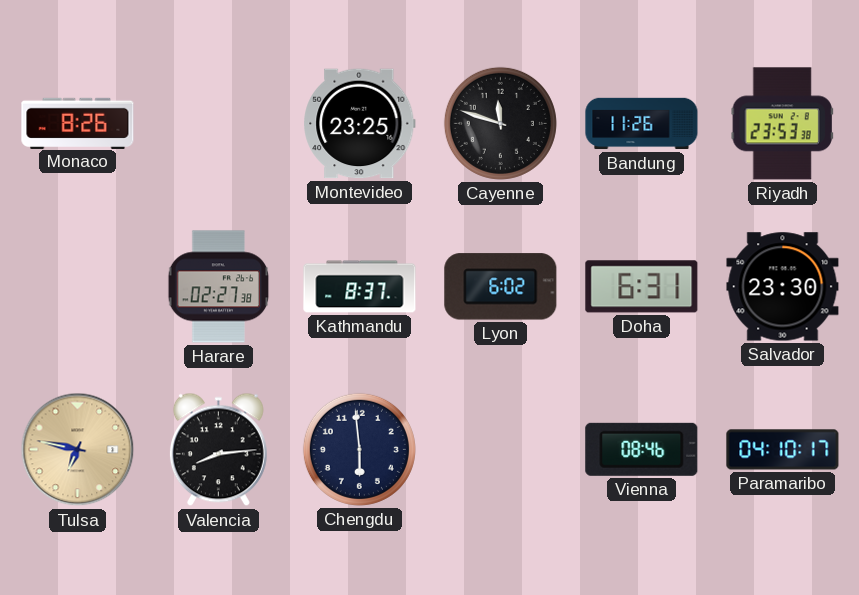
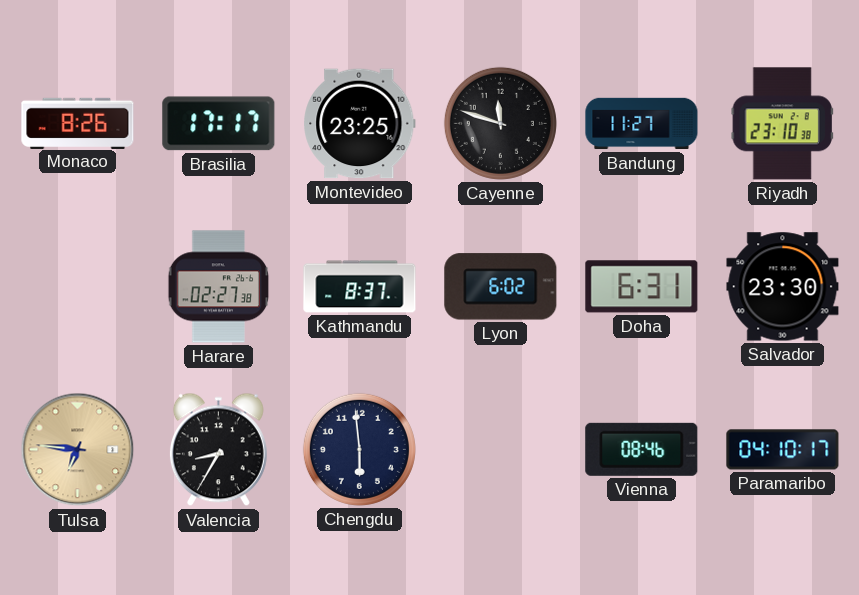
Brasilia: none -> 17:17 (219, 124)
Bandung: 11:26 -> 11:27 (642, 124)
Riyadh: 23:53 -> 23:10 (782, 124)
Tulsa: 6:47 -> 6:46 (78, 450)
Valencia: 8:14 -> 8:35 (218, 450)
